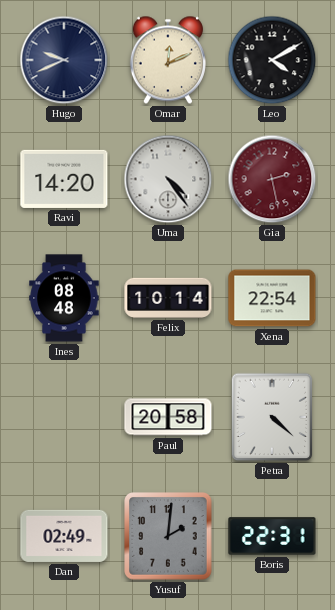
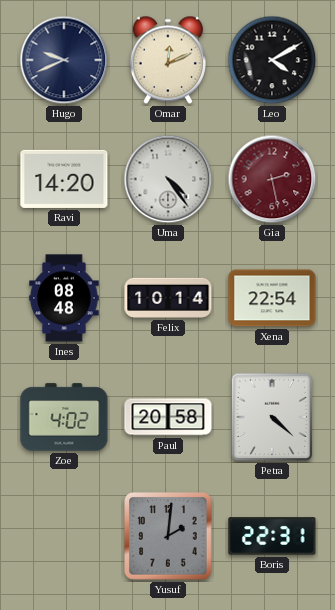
Zoe: none -> 4:02 (64, 417)
Dan: 02:49 -> none (64, 536)
